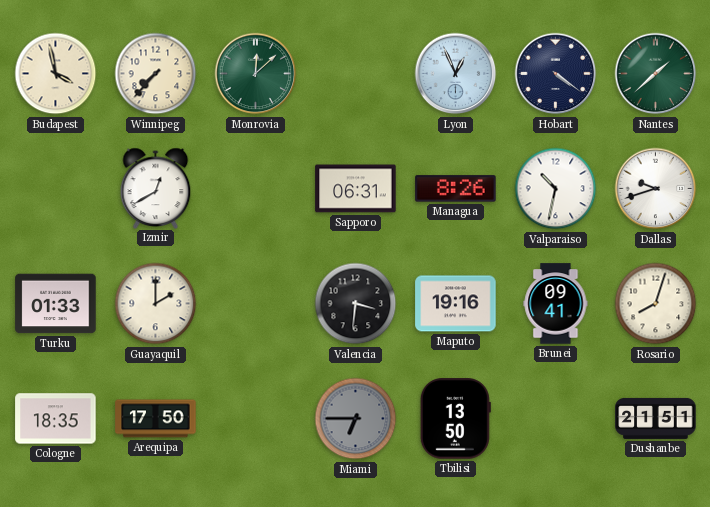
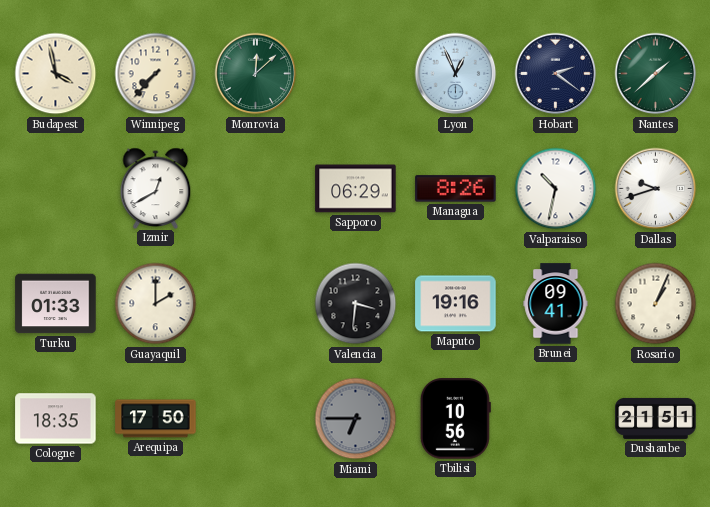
Hobart: 4:21 -> 2:21 (556, 74)
Sapporo: 06:31 -> 06:29 (356, 189)
Rosario: 8:03 -> 1:04 (656, 304)
Tbilisi: 13:50 -> 10:56 (455, 419)
